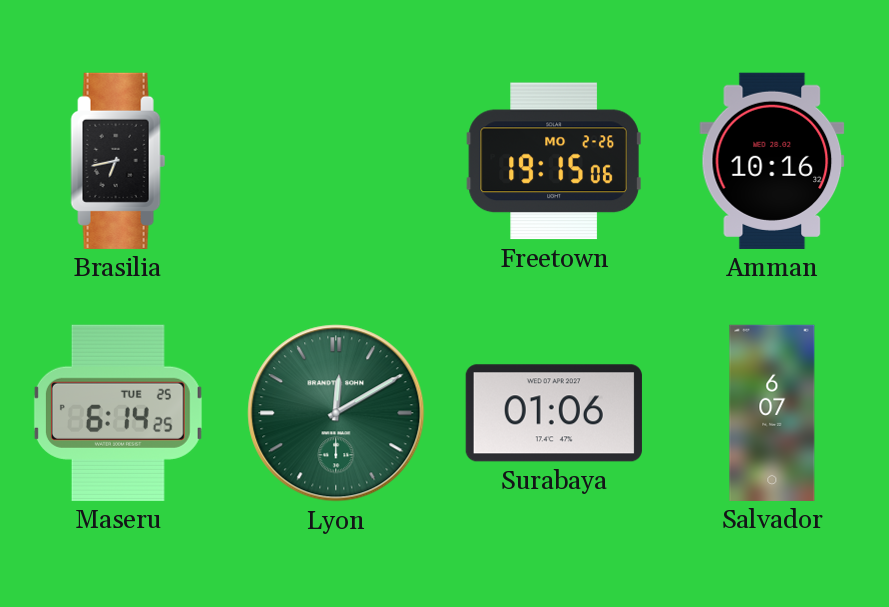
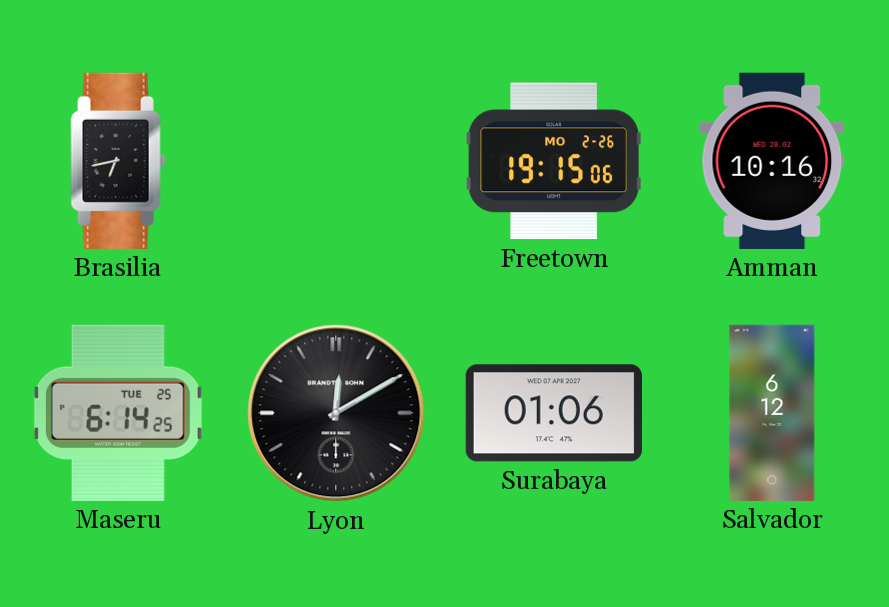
Lyon dial: green -> black (336, 413)
Salvador: 6:07 -> 6:12 (772, 413)
